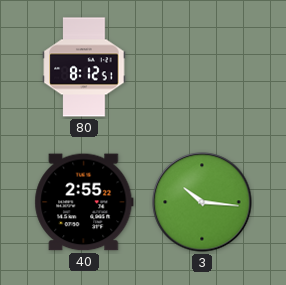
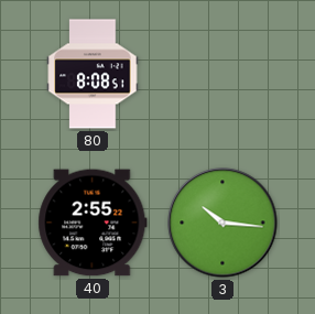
80: 8:12 -> 8:08 (93, 74)
